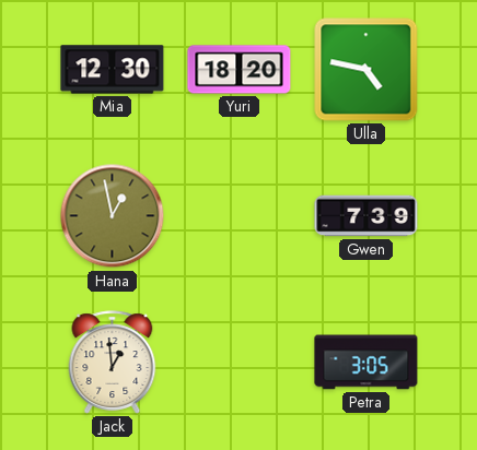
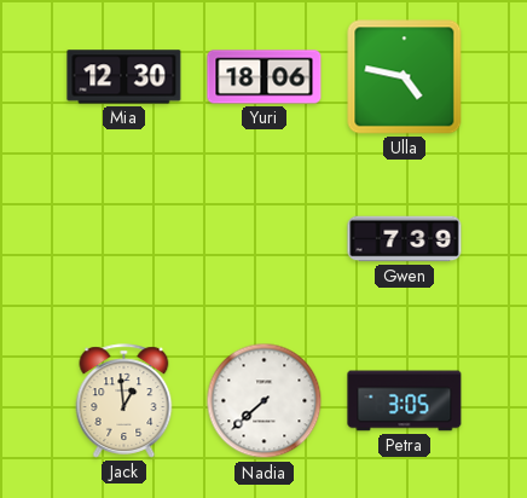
Yuri: 18:20 -> 18:06 (265, 77)
Hana: 12:58 -> none (113, 216)
Nadia: none -> 7:38 (265, 401)
